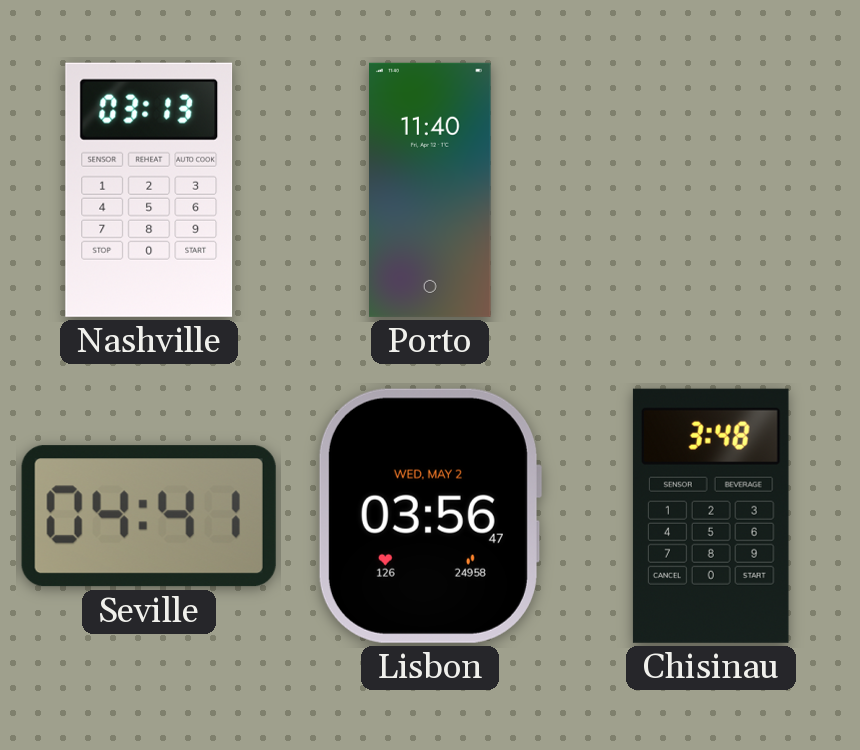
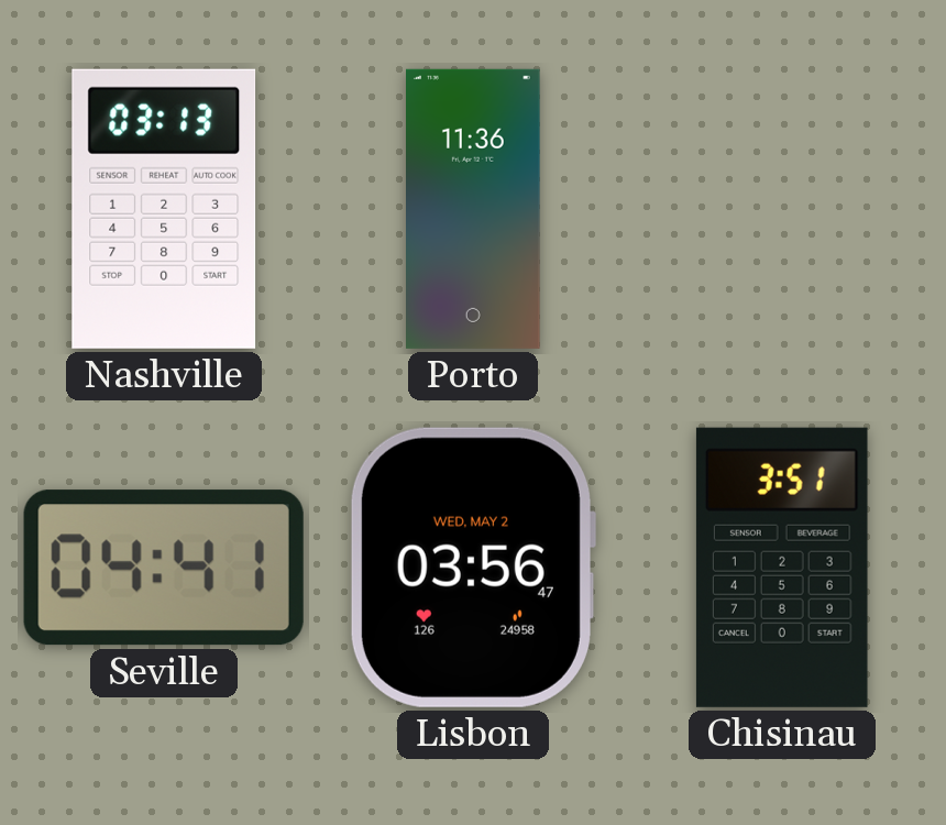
Porto: 11:40 -> 11:36 (474, 209)
Chisinau: 3:48 -> 3:51 (782, 568)
